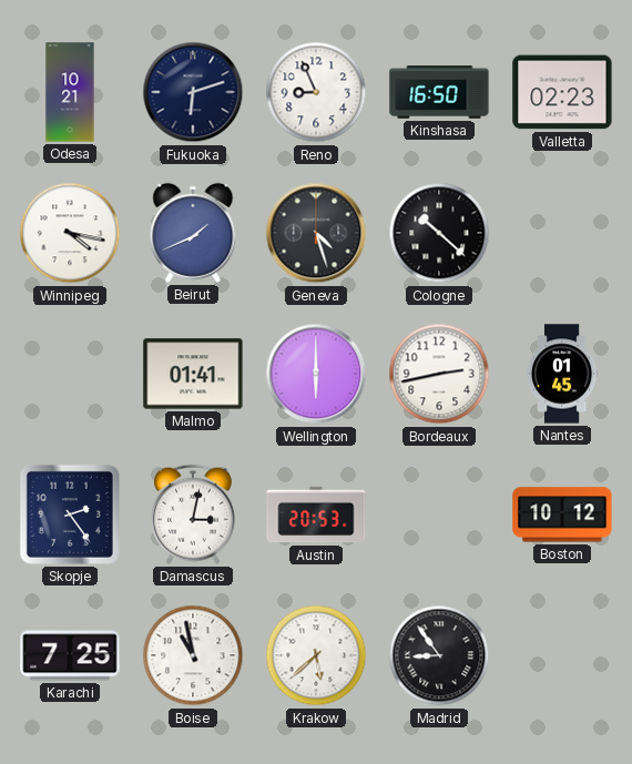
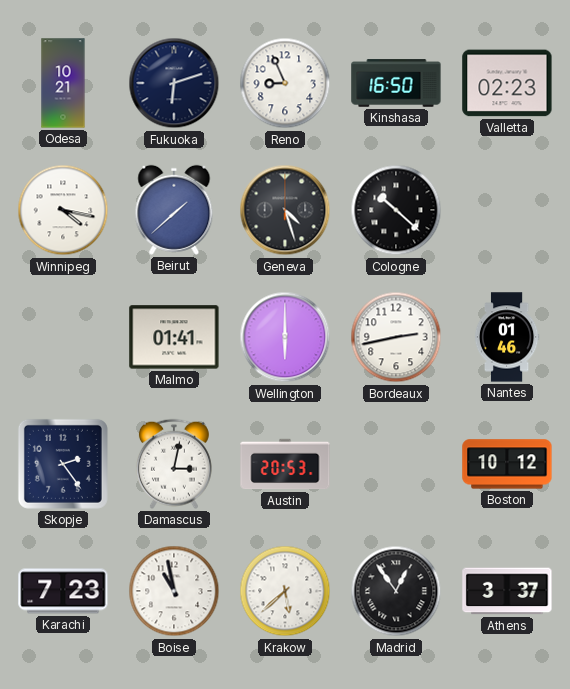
Beirut: 1:41 -> 1:38 (174, 210)
Nantes: 01:45 -> 01:46 (507, 337)
Karachi: 7:25 -> 7:23 (63, 591)
Madrid: 8:54 -> 12:54 (396, 591)
Athens: none -> 3:37 (507, 591)
